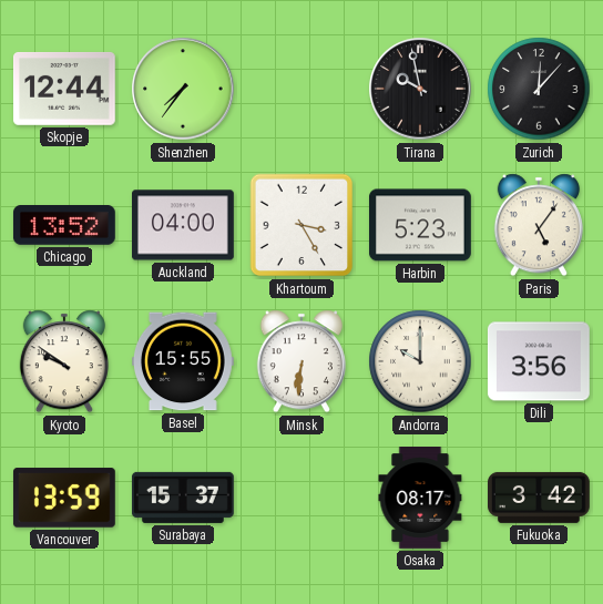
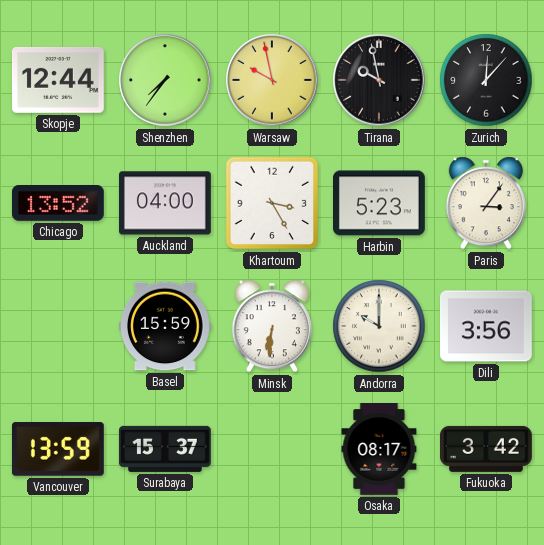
Warsaw: none -> 9:58 (272, 80)
Paris: 5:06 -> 3:06 (486, 203)
Kyoto: 9:51 -> none (64, 361)
Basel: 15:55 -> 15:59 (166, 326)
